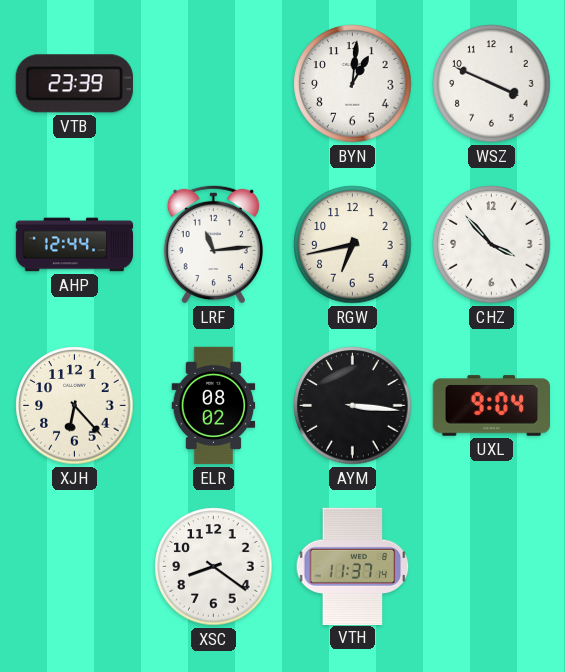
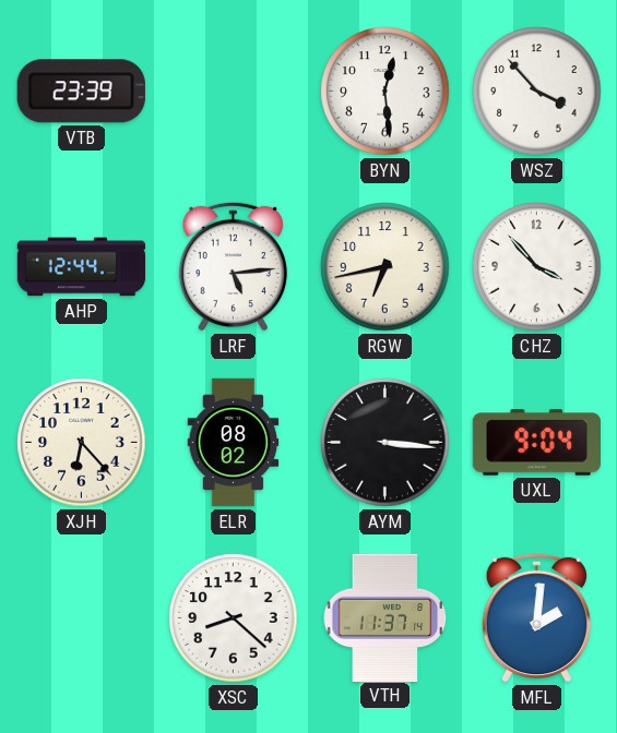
BYN: 1:01 -> 12:29 (385, 92)
WSZ: 3:49 -> 3:53 (537, 92)
LRF: 11:14 -> 5:14 (233, 266)
XSC: 8:21 -> 8:22 (234, 618)
MFL: none -> 2:01 (536, 617)
